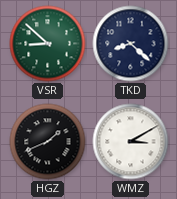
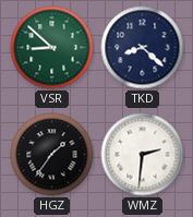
HGZ: 1:41 -> 1:36 (52, 155)
WMZ: 3:10 -> 2:31 (143, 155)
